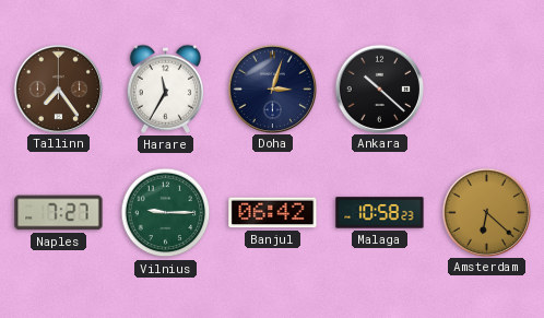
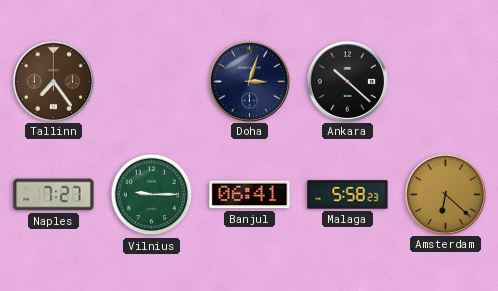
Harare: 11:35 -> none (165, 89)
Banjul: 06:42 -> 06:41 (250, 195)
Malaga: 10:58 -> 5:58 (348, 195)
